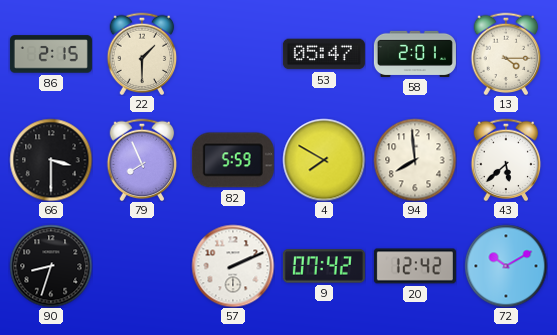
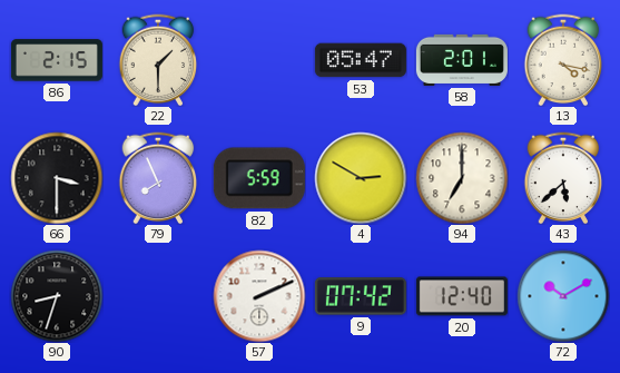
13: 4:15 -> 4:17 (563, 60)
4: 7:50 -> 2:50 (361, 178)
94: 7:59 -> 7:00 (462, 178)
20: 12:42 -> 12:40 (462, 296)
